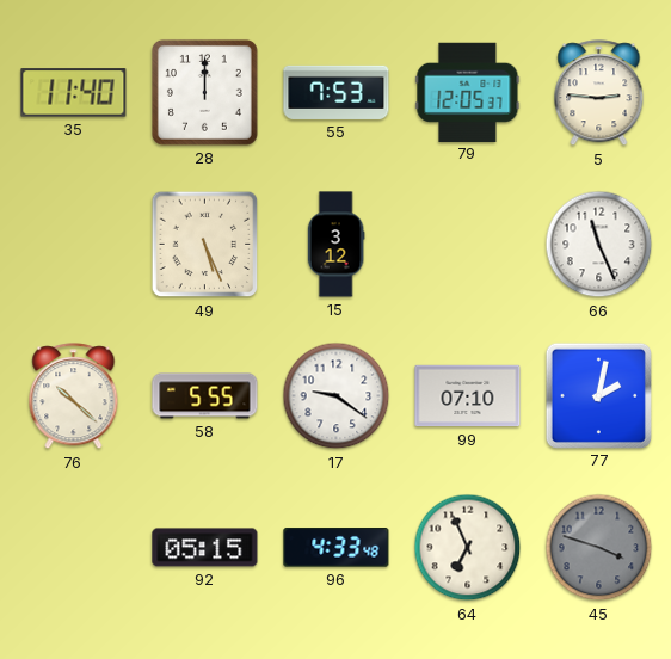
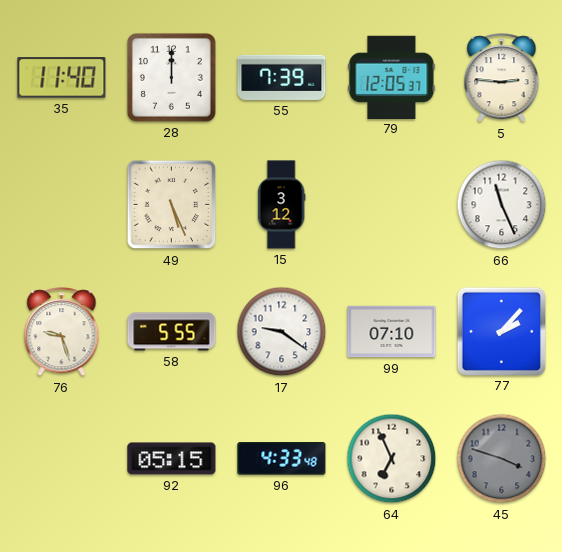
55: 7:53 -> 7:39 (282, 77)
76: 10:22 -> 9:27 (62, 332)
77: 2:02 -> 2:07 (501, 331)
